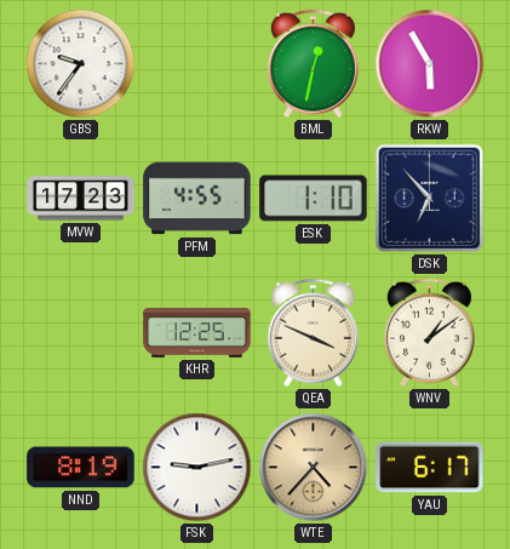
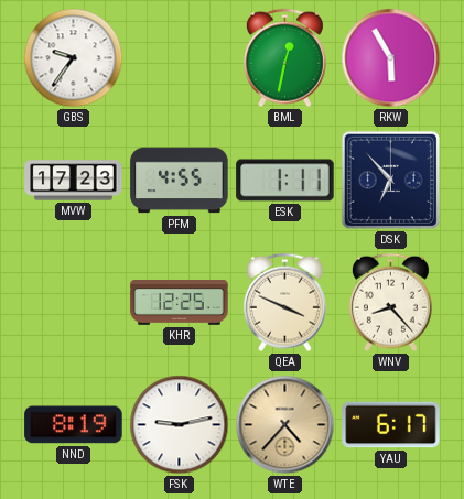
ESK: 1:10 -> 1:11 (285, 181)
WNV: 1:09 -> 8:23 (390, 303)
